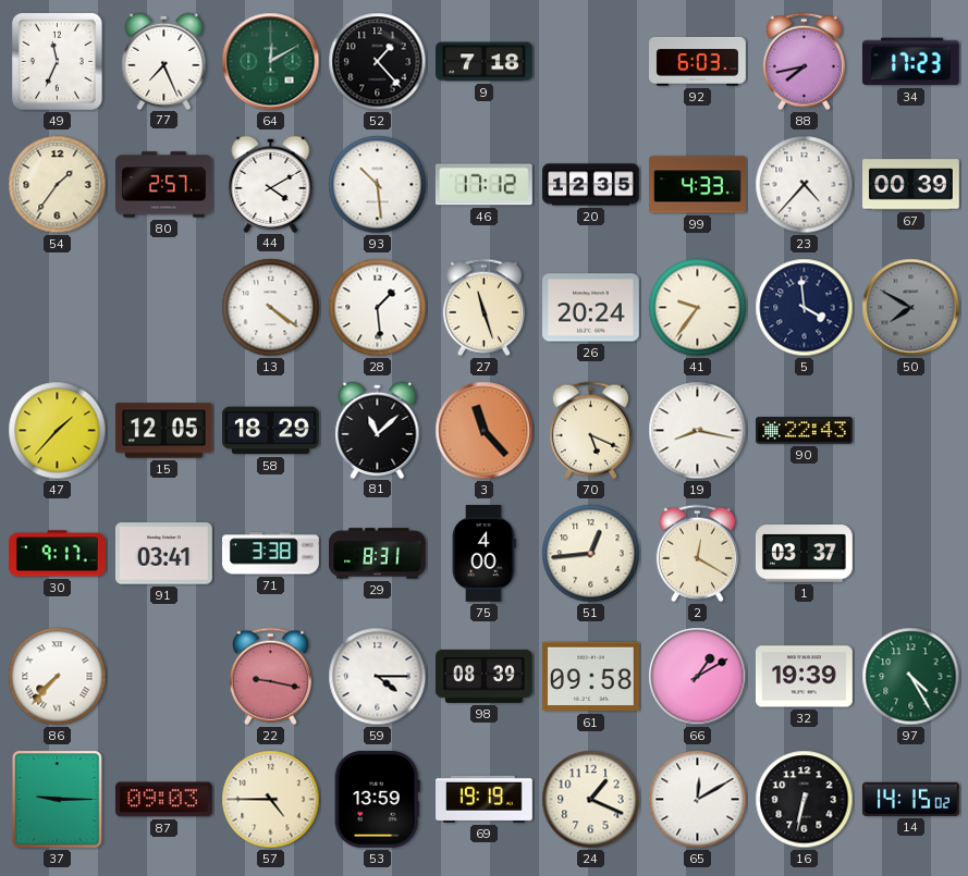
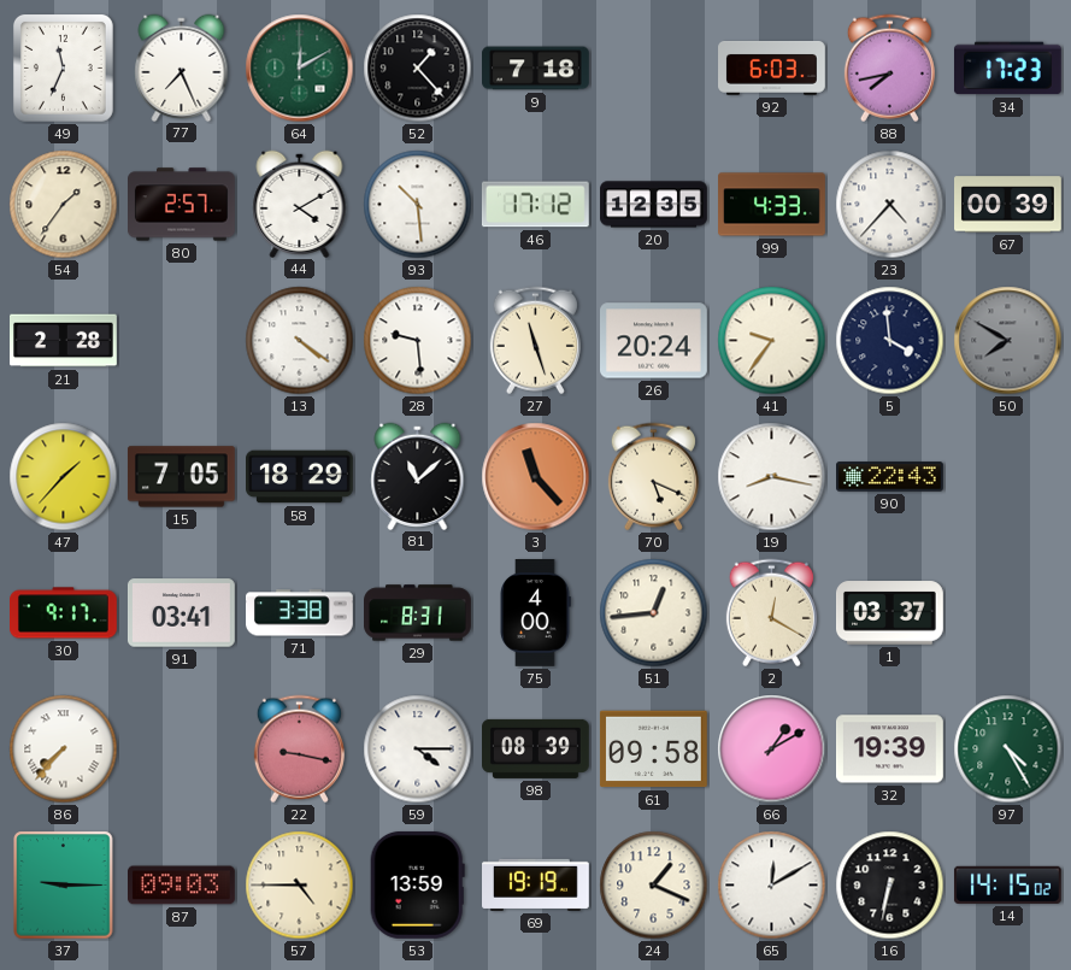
21: none -> 2:28 (64, 341)
28: 1:29 -> 9:29 (418, 341)
15: 12:05 -> 7:05 (181, 477)
